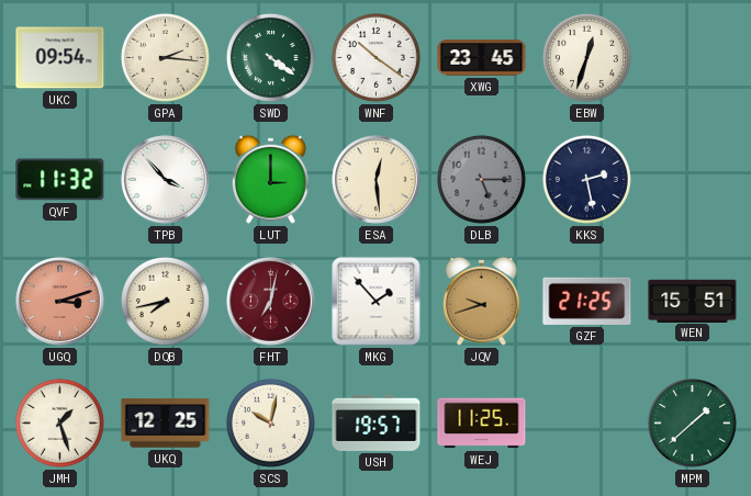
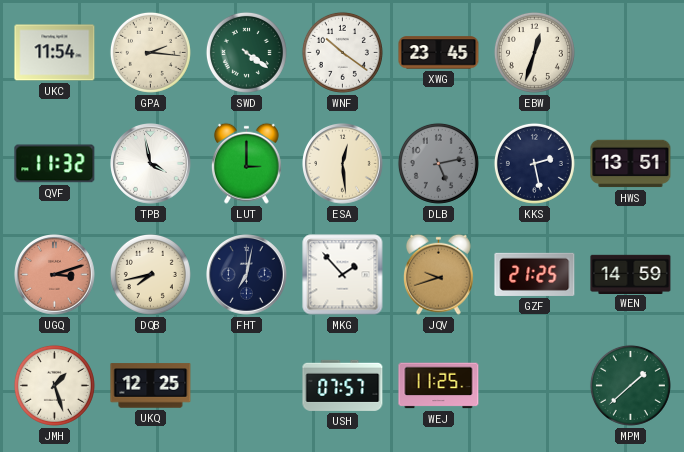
UKC: 09:54 -> 11:54 (55, 53)
TPB: 3:53 -> 3:58 (151, 164)
DLB: 5:15 -> 5:13 (438, 163)
HWS: none -> 13:51 (631, 164)
FHT dial: burgundy -> navy (247, 275)
WEN: 15:51 -> 14:59 (631, 274)
SCS: 10:02 -> none (270, 422)
USH: 19:57 -> 07:57 (343, 385)
